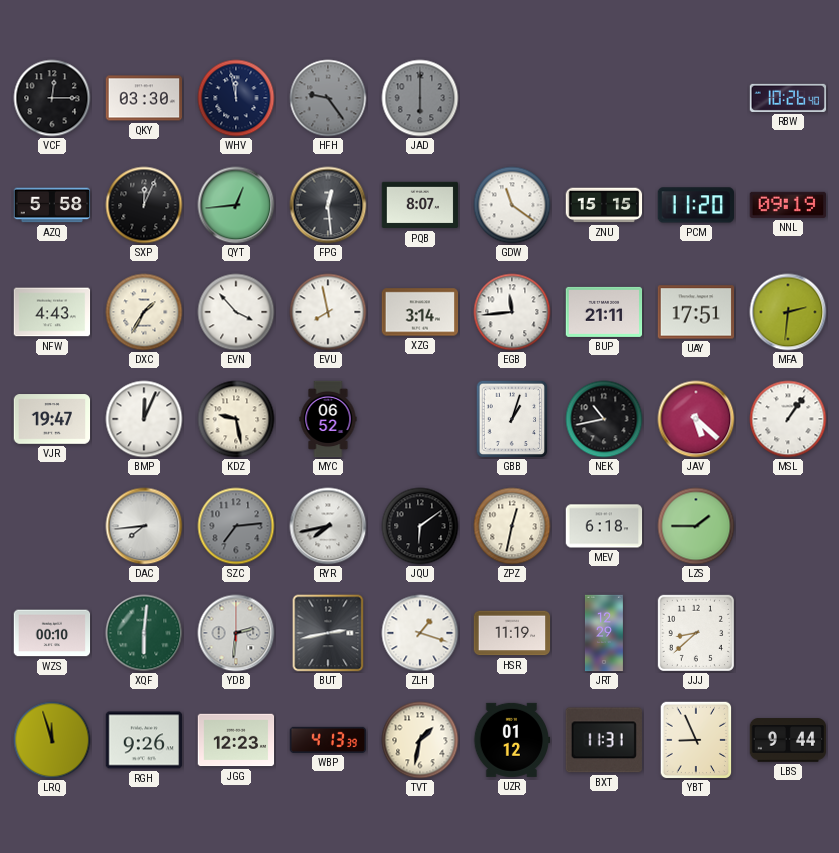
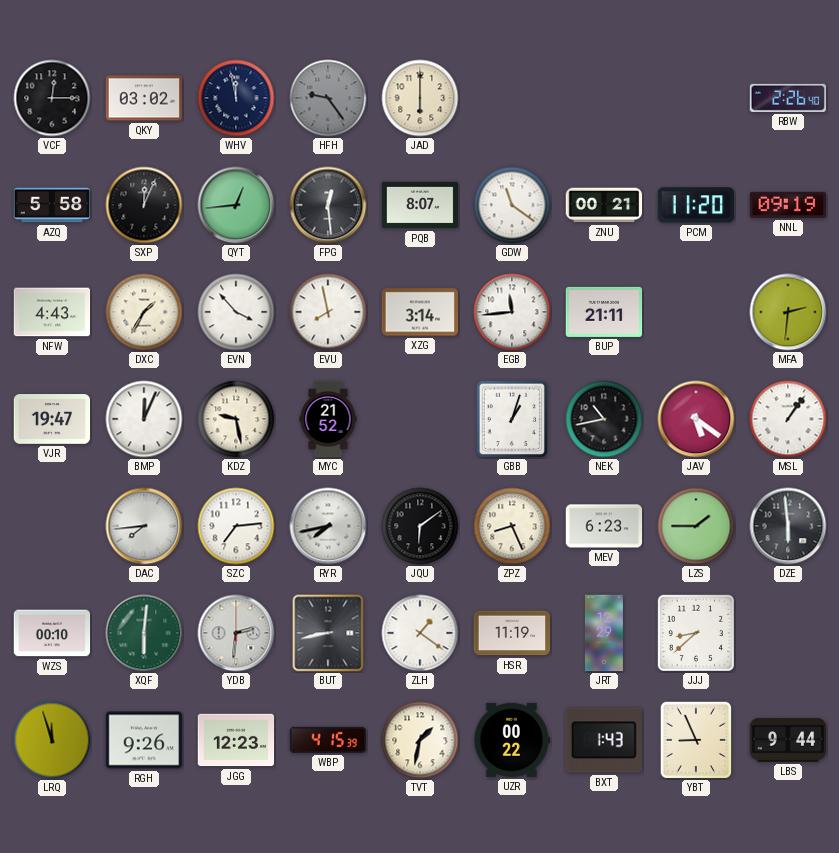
QKY: 03:30 -> 03:02 (144, 98)
JAD dial: grey -> cream (420, 98)
RBW: 10:26 -> 2:26 (788, 98)
ZNU: 15:15 -> 00:21 (604, 205)
UAY: 17:51 -> none (696, 312)
MYC: 06:52 -> 21:52 (328, 419)
JAV: 5:22 -> 5:21 (696, 419)
SZC dial: grey -> white (236, 526)
ZPZ: 12:32 -> 8:26 (512, 526)
MEV: 6:18 -> 6:23 (604, 526)
DZE: none -> 5:59 (788, 526)
BUT: 2:43 -> 8:43 (328, 633)
ZLH: 1:18 -> 1:21 (420, 633)
WBP: 4:13 -> 4:15 (328, 740)
UZR: 01:12 -> 00:22 (512, 740)
BXT: 11:31 -> 1:43 (604, 740)
